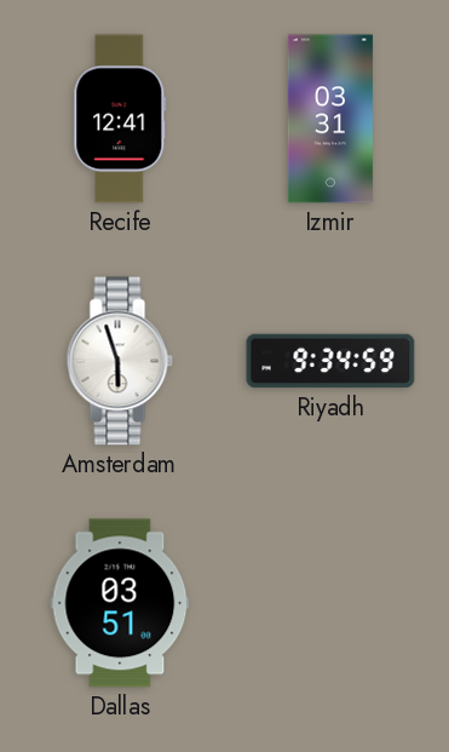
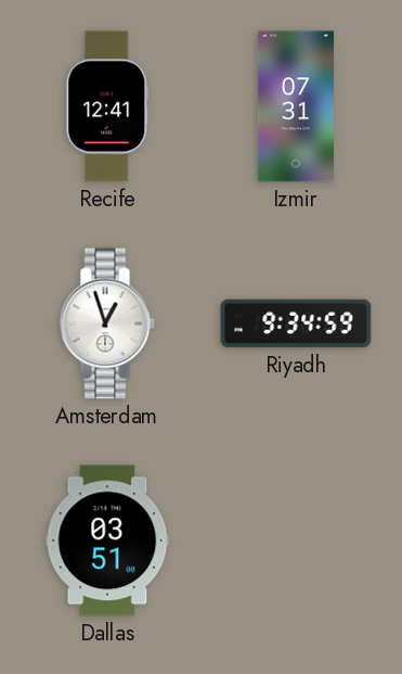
Izmir: 03:31 -> 07:31 (296, 106)
Amsterdam: 5:57 -> 12:57 (107, 323)
